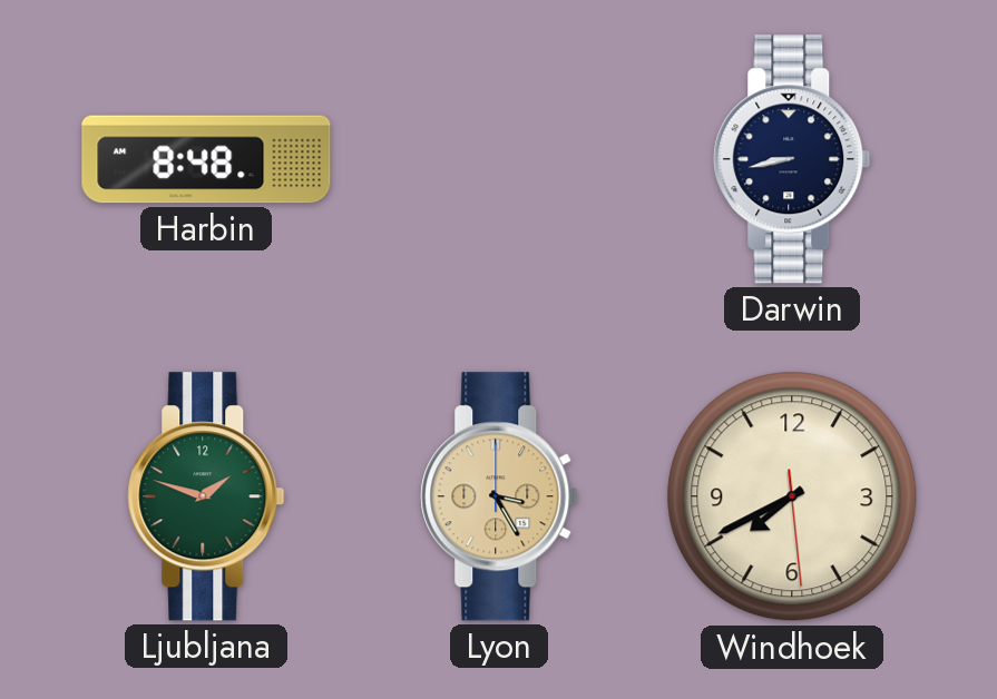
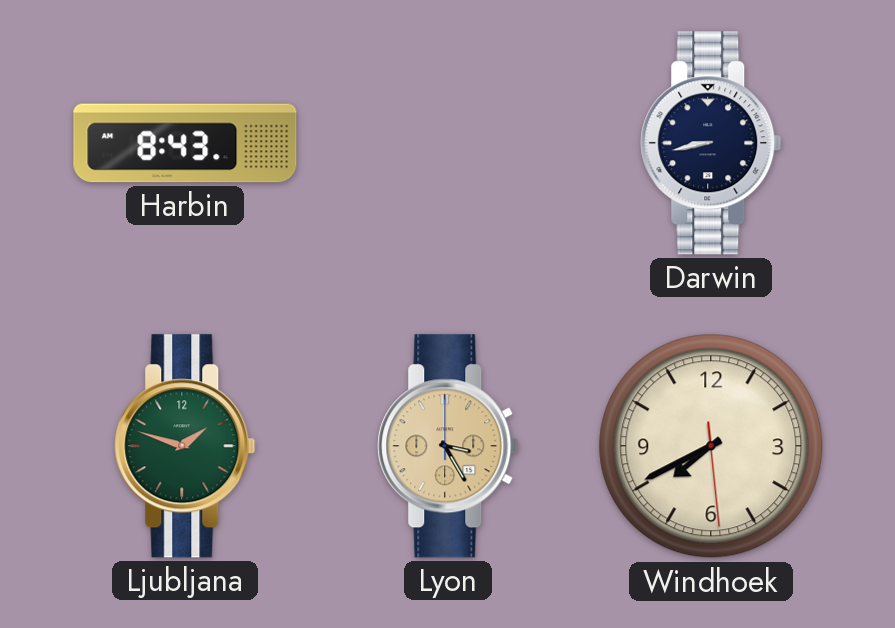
Harbin: 8:48 -> 8:43 (185, 143)
